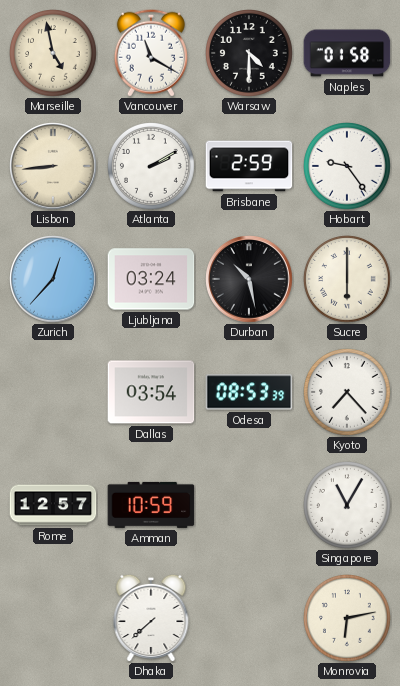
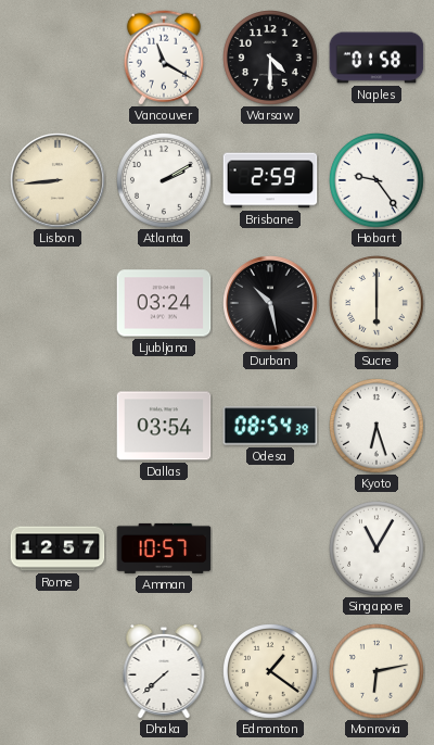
Marseille: 4:58 -> none (54, 54)
Zurich: 12:37 -> none (53, 279)
Odesa: 08:53 -> 08:54 (270, 426)
Kyoto: 7:23 -> 6:27 (378, 427)
Amman: 10:59 -> 10:57 (164, 548)
Edmonton: none -> 1:21 (271, 672)
